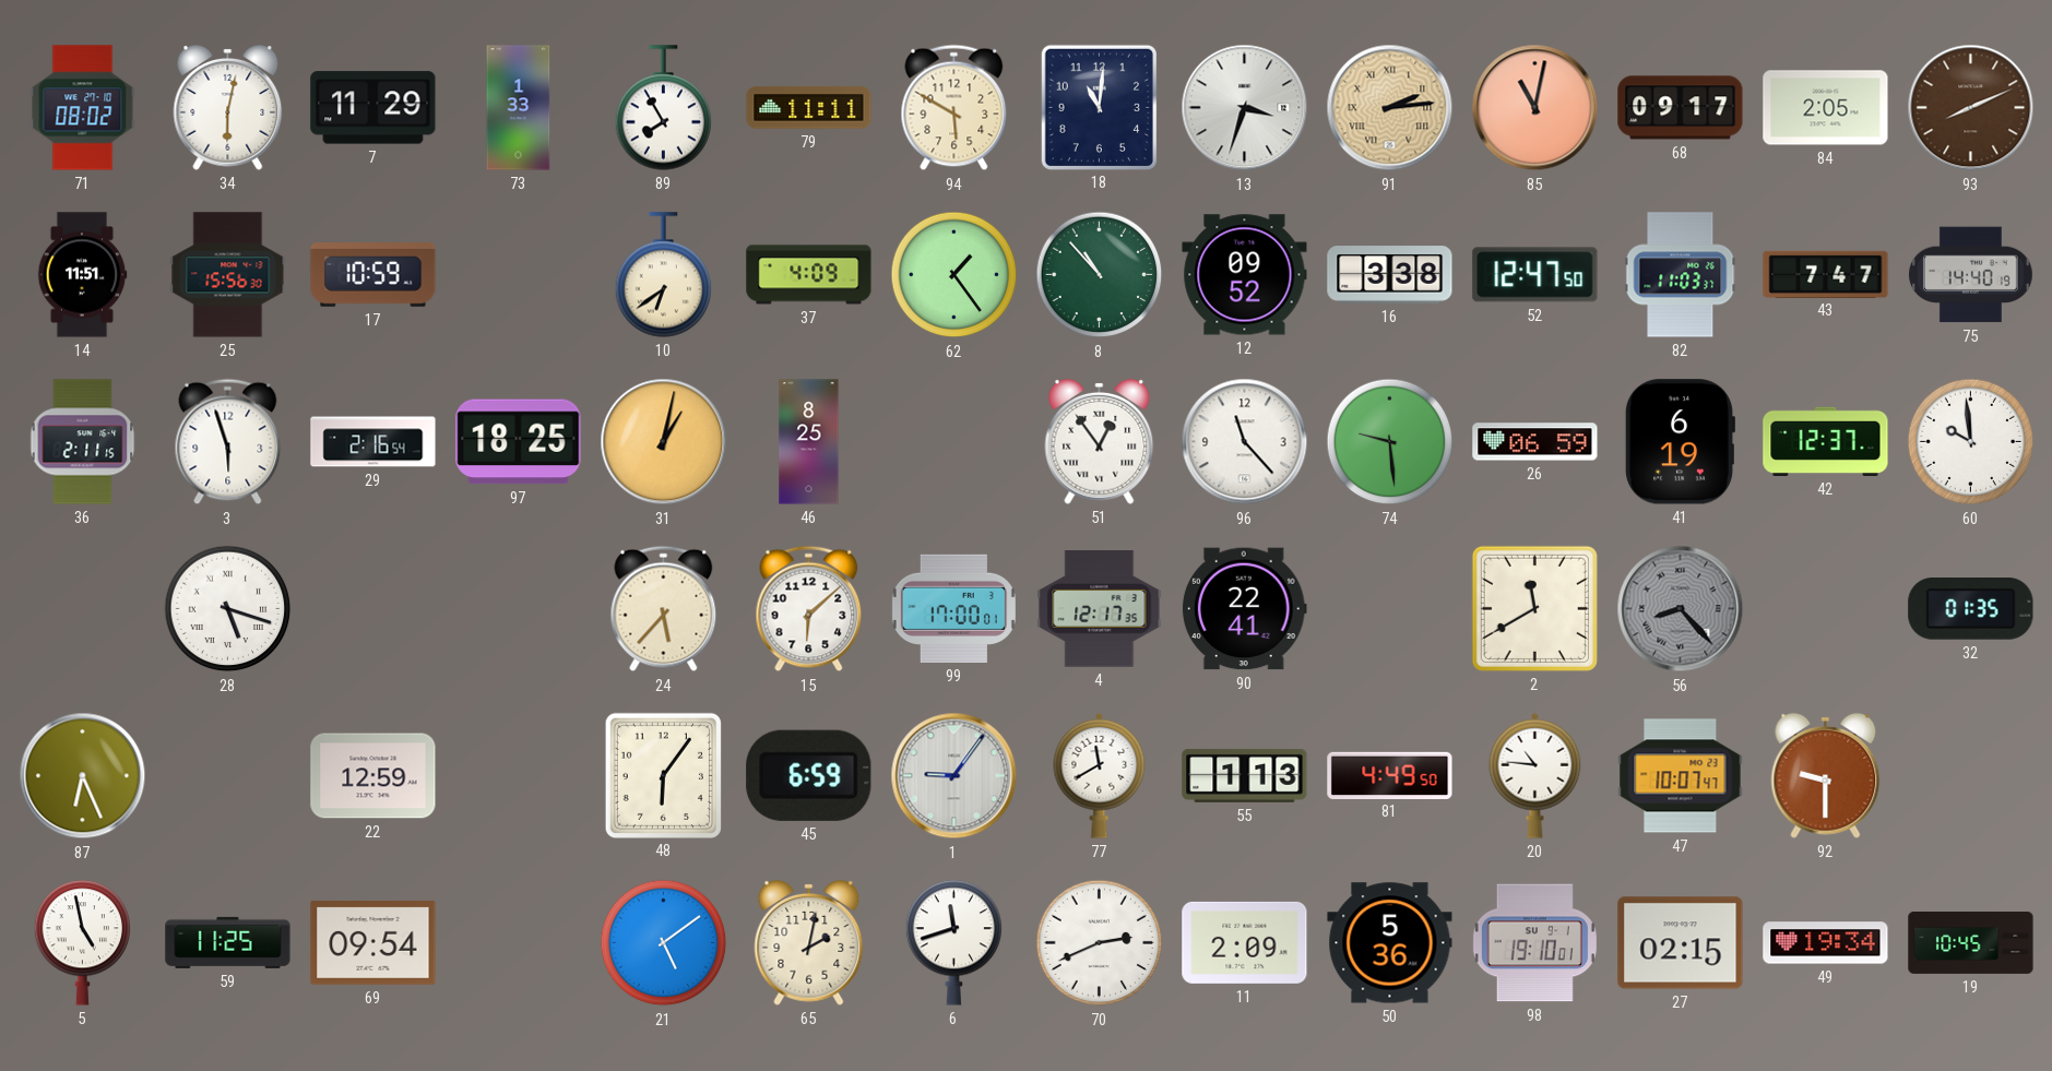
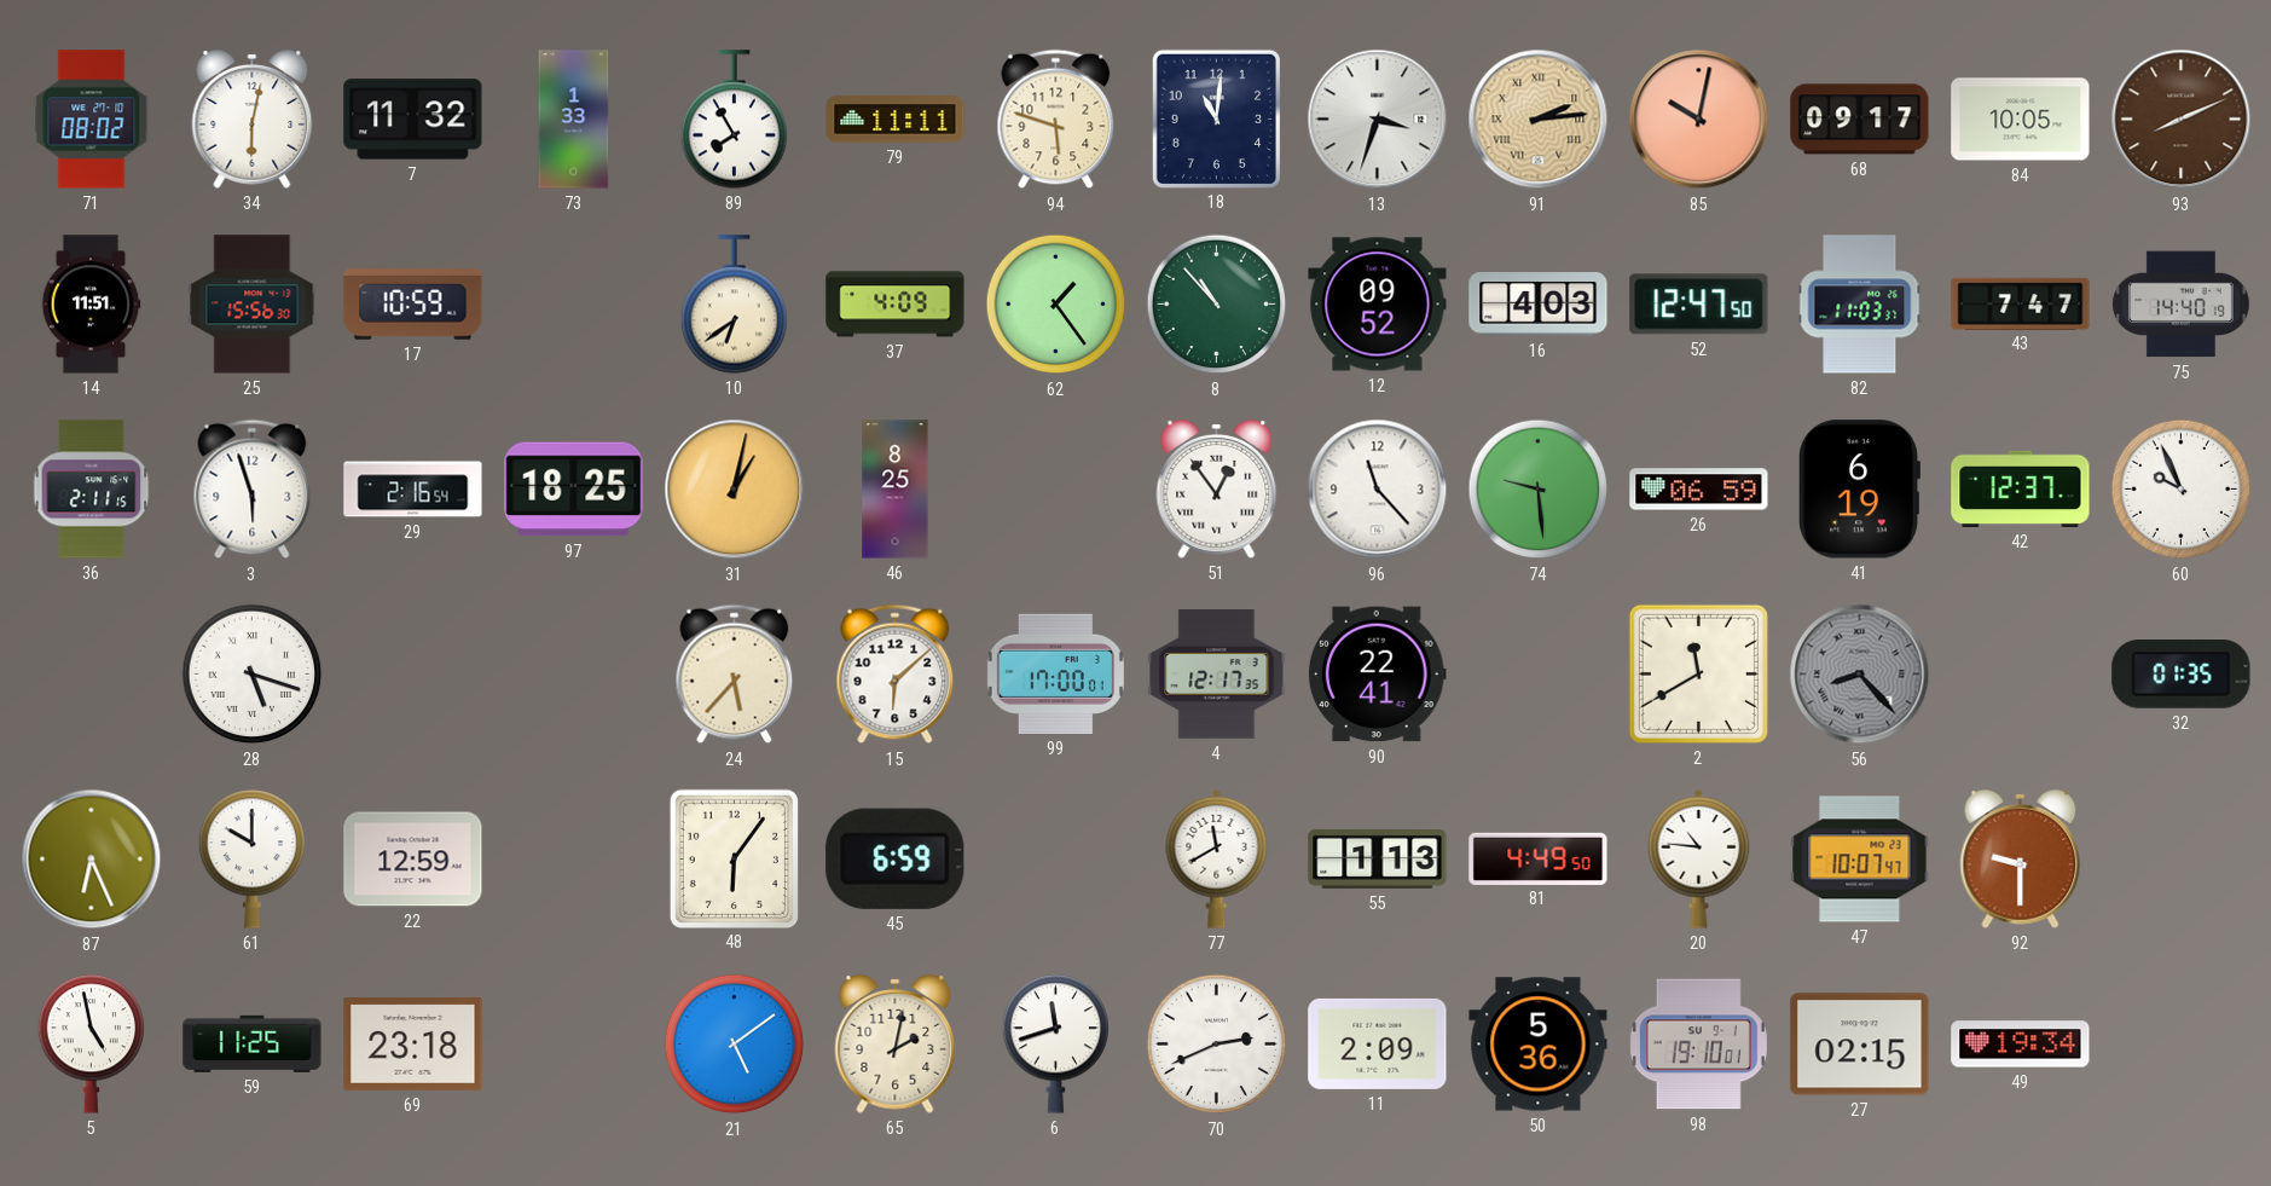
7: 11:29 -> 11:32 (413, 120)
94: 5:50 -> 5:48 (1056, 120)
85: 11:02 -> 10:02 (1699, 120)
84: 2:05 -> 10:05 (2021, 120)
16: 3:38 -> 4:03 (1539, 305)
60: 9:59 -> 9:56 (2182, 490)
61: none -> 10:00 (253, 860)
1: 9:06 -> none (954, 776)
69: 09:54 -> 23:18 (413, 1045)
19: 10:45 -> none (1971, 942)
